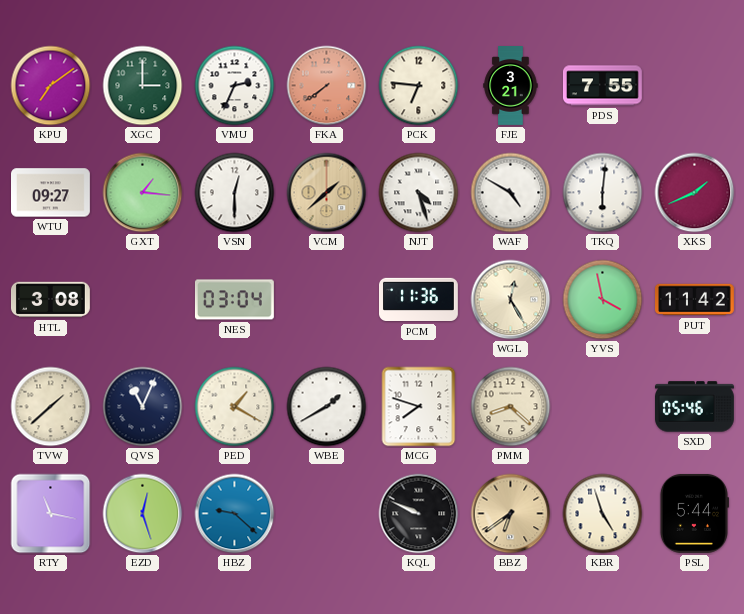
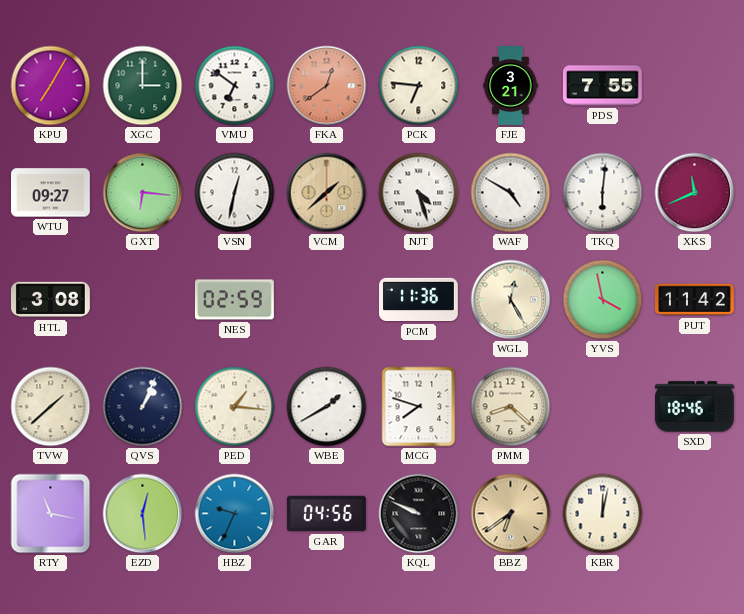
KPU: 7:09 -> 7:05 (51, 86)
VMU: 2:34 -> 6:51 (235, 86)
FKA: 7:39 -> 12:39 (327, 86)
GXT: 1:16 -> 6:16 (143, 193)
VSN: 12:30 -> 12:32 (235, 193)
XKS: 1:41 -> 11:41 (695, 193)
NES: 03:04 -> 02:59 (234, 300)
QVS: 11:04 -> 1:04 (143, 407)
PED: 1:20 -> 1:16 (235, 407)
SXD: 05:46 -> 18:46 (695, 407)
EZD: 12:27 -> 12:29 (143, 514)
HBZ: 9:22 -> 9:34 (235, 514)
GAR: none -> 04:56 (326, 514)
KBR: 4:57 -> 12:02 (603, 514)
PSL: 5:44 -> none (694, 513)
